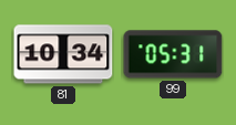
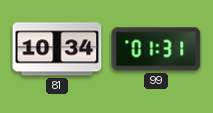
99: 05:31 -> 01:31 (156, 49)
